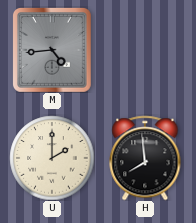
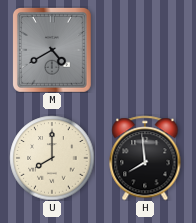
M: 4:44 -> 4:40 (52, 50)
U: 2:00 -> 8:00 (52, 158)
